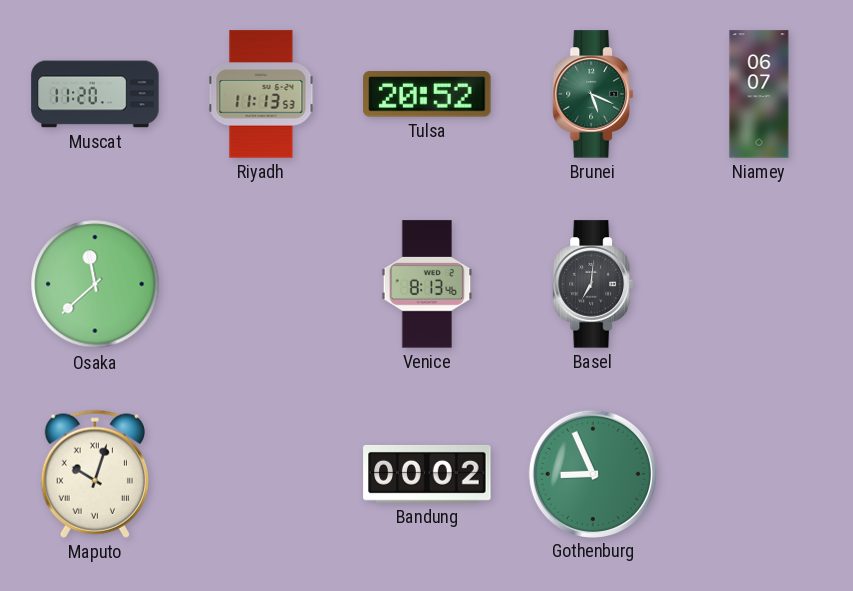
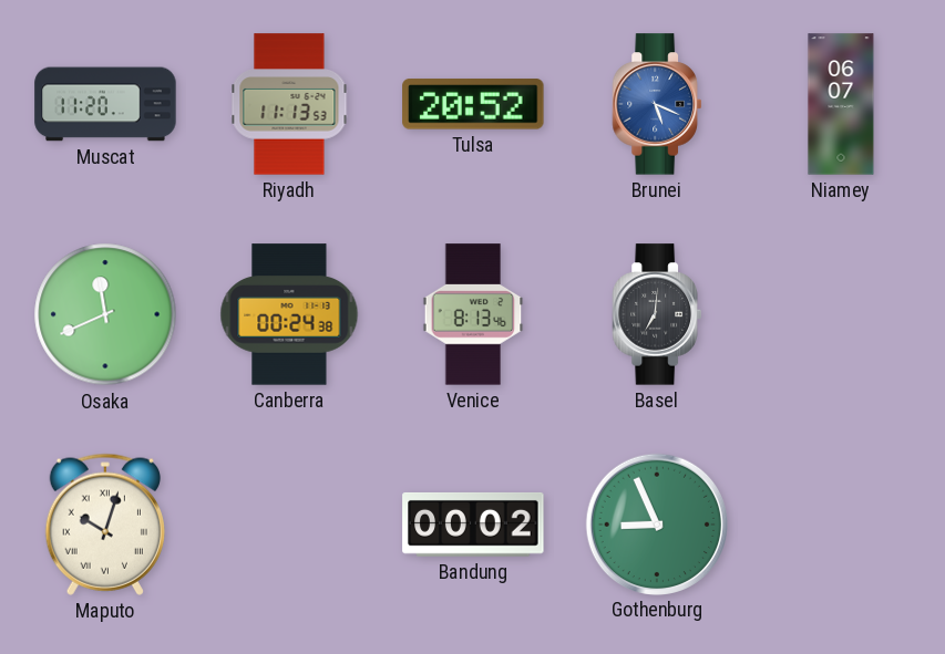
Brunei dial: green -> blue (657, 104)
Osaka: 11:38 -> 11:41 (105, 314)
Canberra: none -> 00:24 (289, 314)
